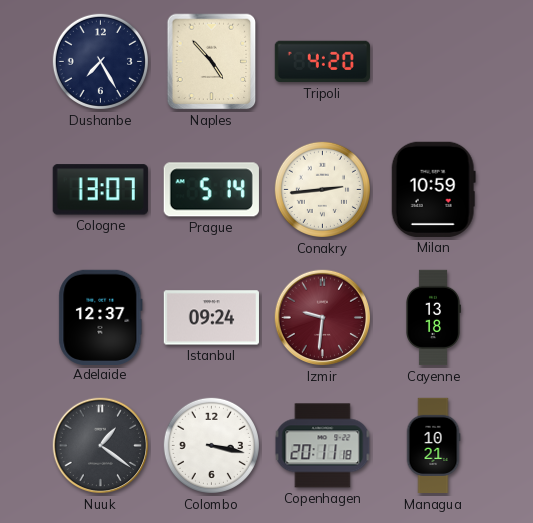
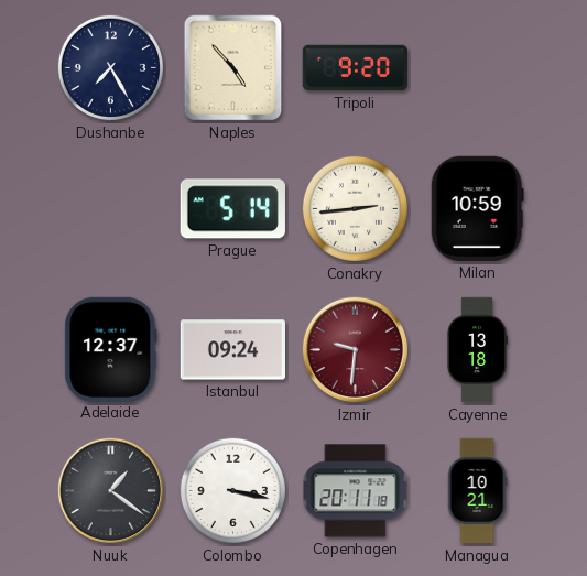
Tripoli: 4:20 -> 9:20 (355, 68)
Cologne: 13:07 -> none (100, 190)
